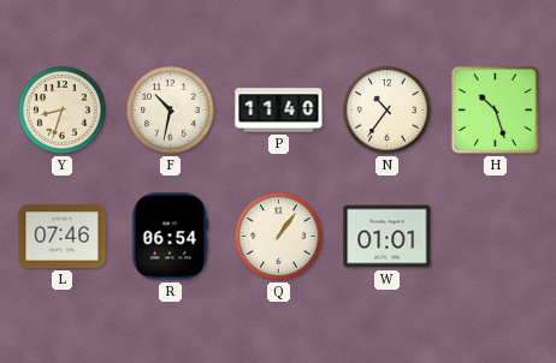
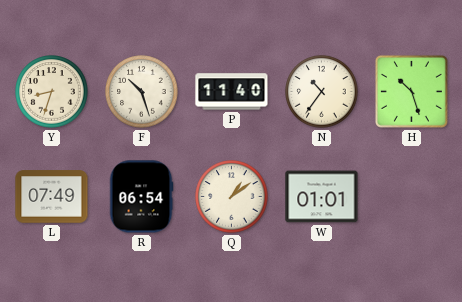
F: 10:32 -> 10:27 (142, 92)
L: 07:46 -> 07:49 (52, 197)
Q: 1:06 -> 1:09 (232, 197)
